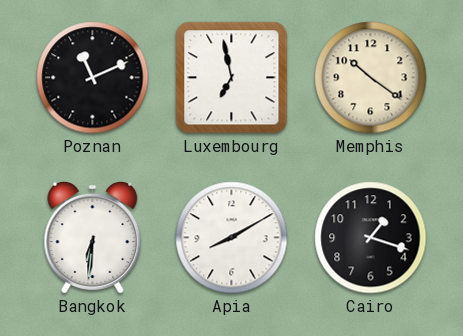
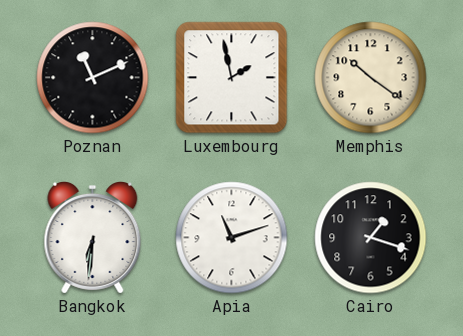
Luxembourg: 6:58 -> 1:58 (232, 78)
Apia: 8:10 -> 11:12 (232, 238)
